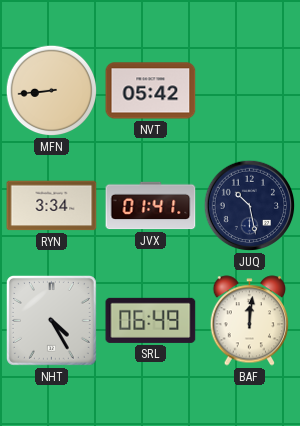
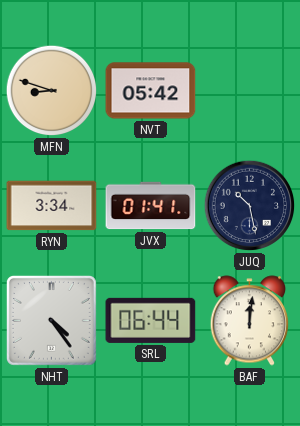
MFN: 8:44 -> 8:48 (52, 91)
NHT: 4:25 -> 4:24 (51, 320)
SRL: 06:49 -> 06:44 (151, 320)
